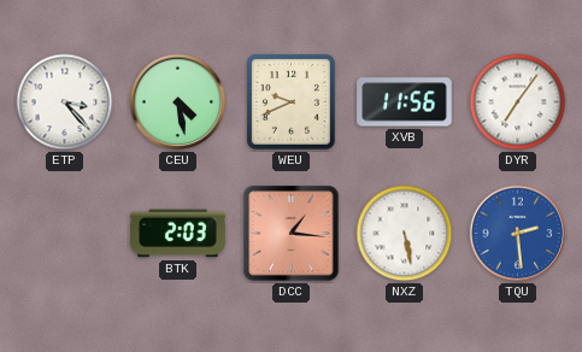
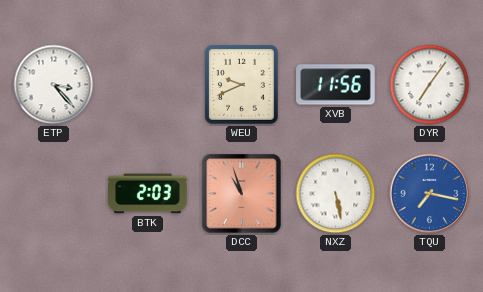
CEU: 4:28 -> none (178, 102)
DCC: 1:16 -> 10:57 (242, 194)
TQU: 2:29 -> 7:17 (430, 194)
